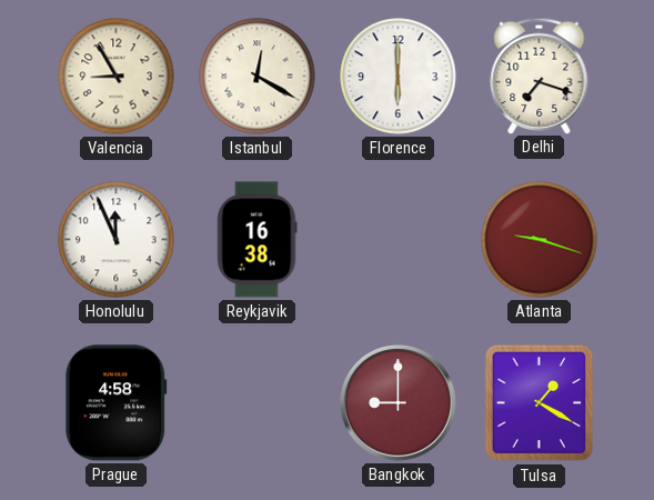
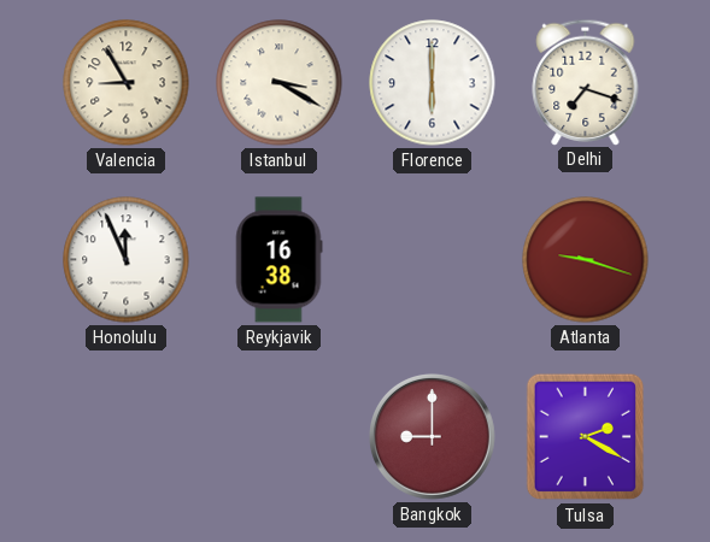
Istanbul: 12:20 -> 3:20 (280, 83)
Prague: 4:58 -> none (117, 403)
Tulsa: 1:20 -> 2:20 (586, 437)
